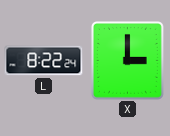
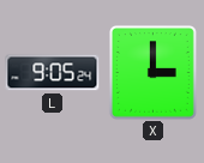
L: 8:22 -> 9:05 (53, 73)
